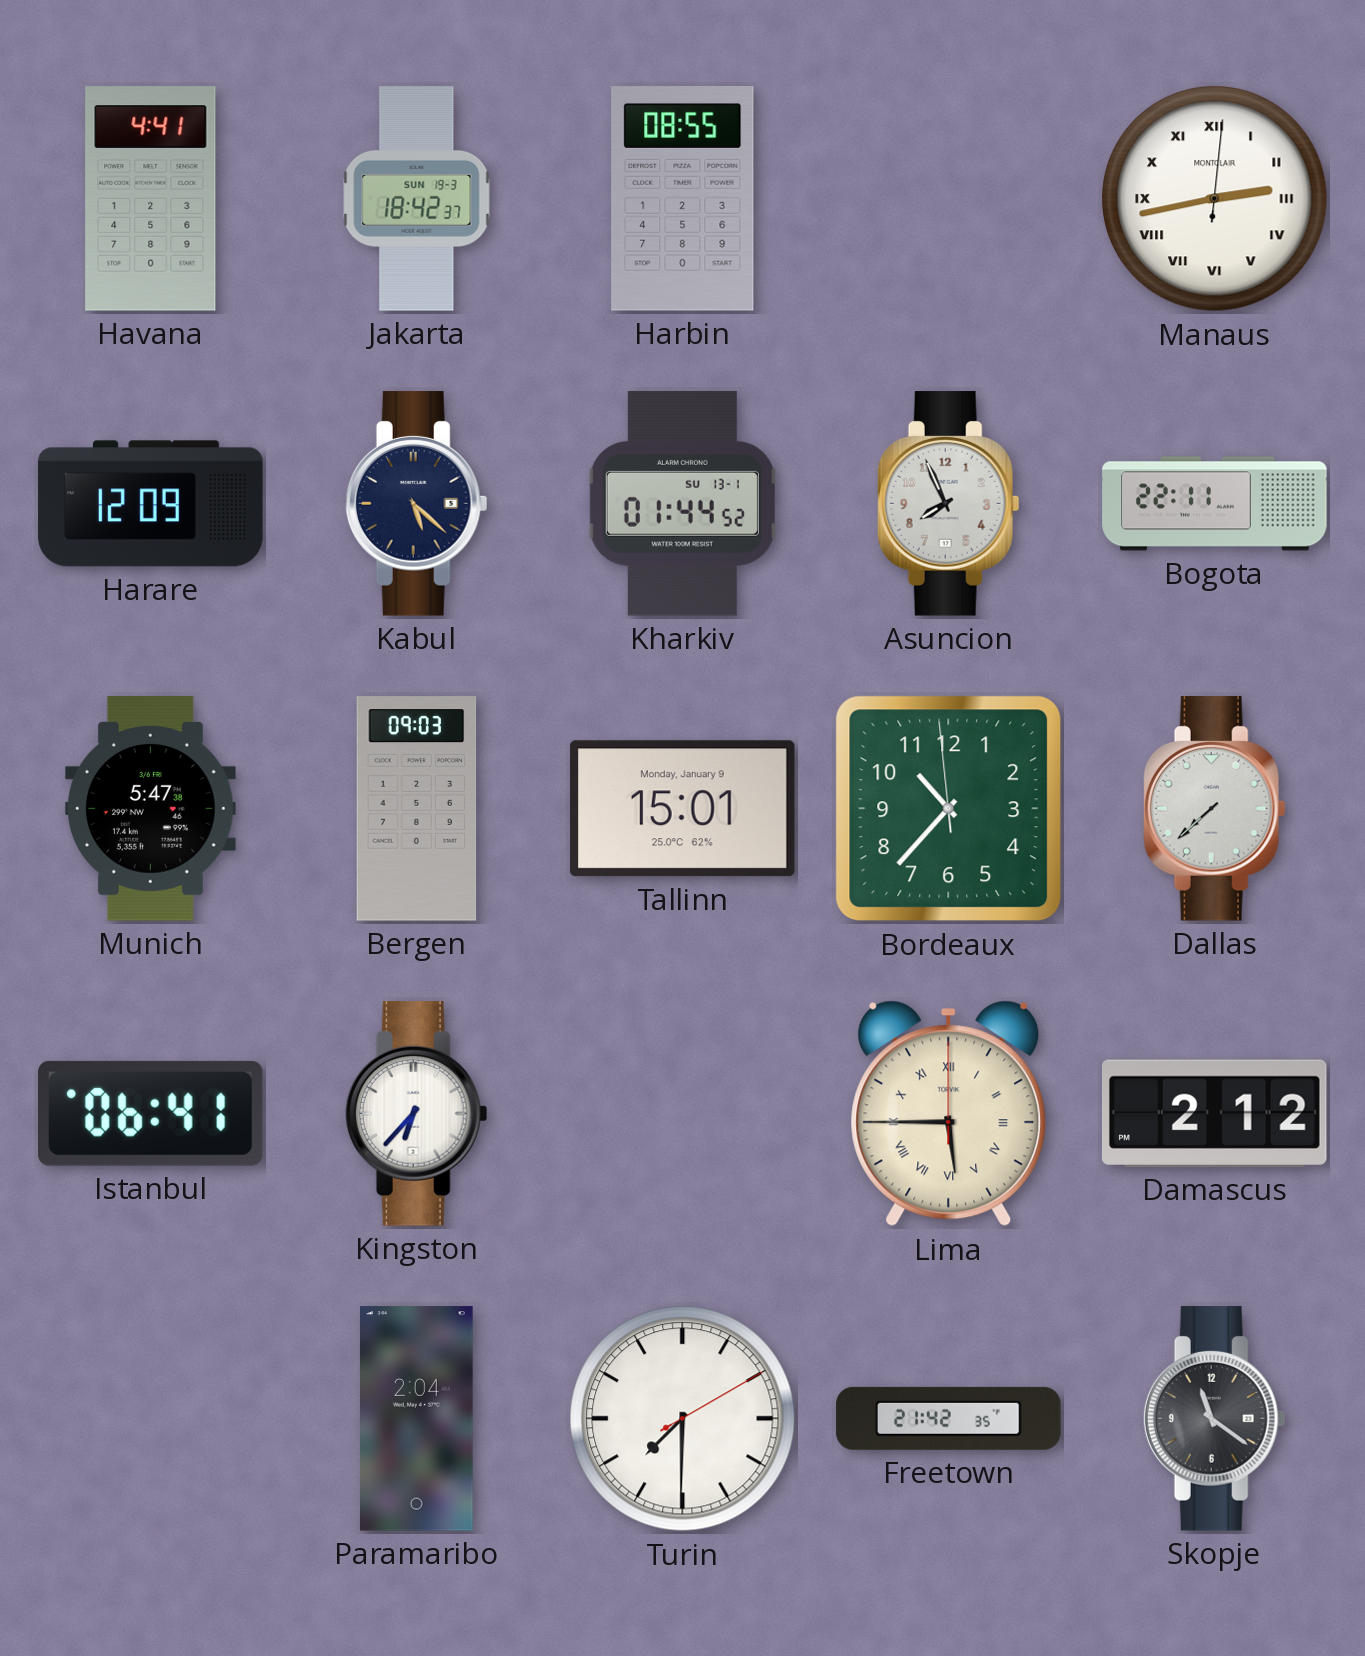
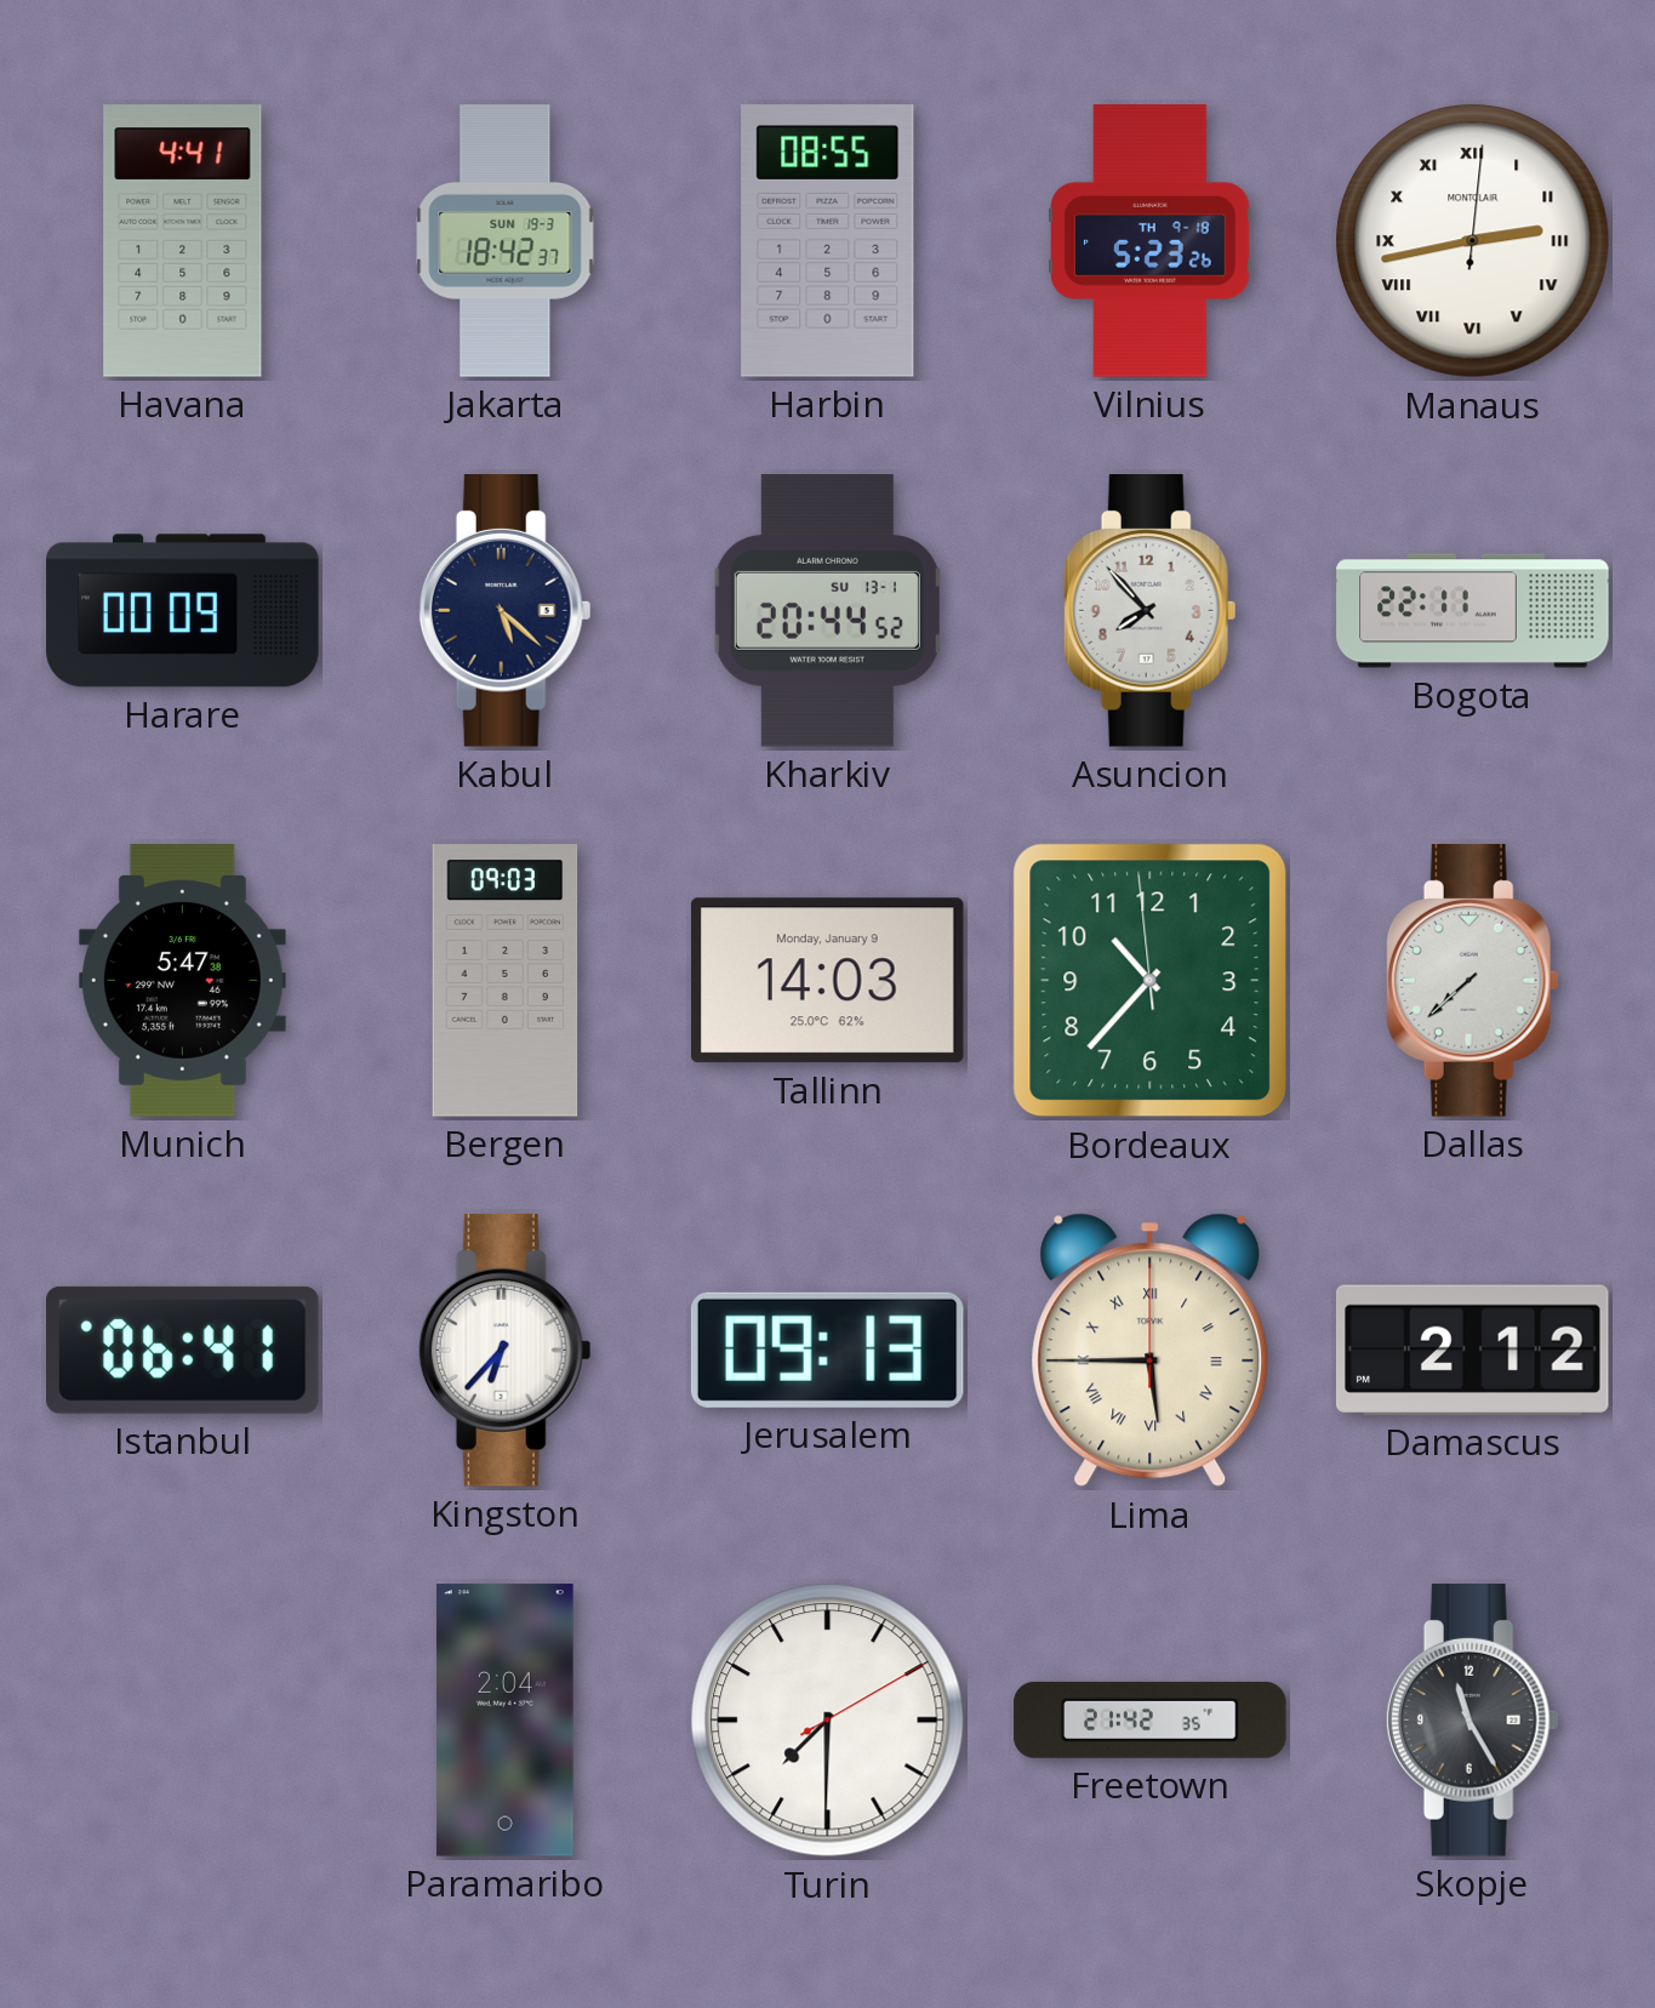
Vilnius: none -> 5:23 (1151, 241)
Harare: 12:09 -> 00:09 (183, 611)
Kharkiv: 01:44 -> 20:44 (827, 611)
Asuncion: 7:56 -> 7:53 (1149, 611)
Tallinn: 15:01 -> 14:03 (827, 981)
Jerusalem: none -> 09:13 (827, 1350)
Skopje: 11:21 -> 11:25 (1472, 1721)
